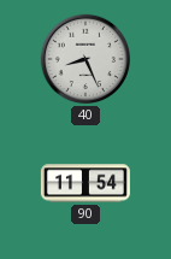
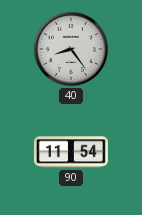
40: 8:26 -> 8:24 (71, 49)
